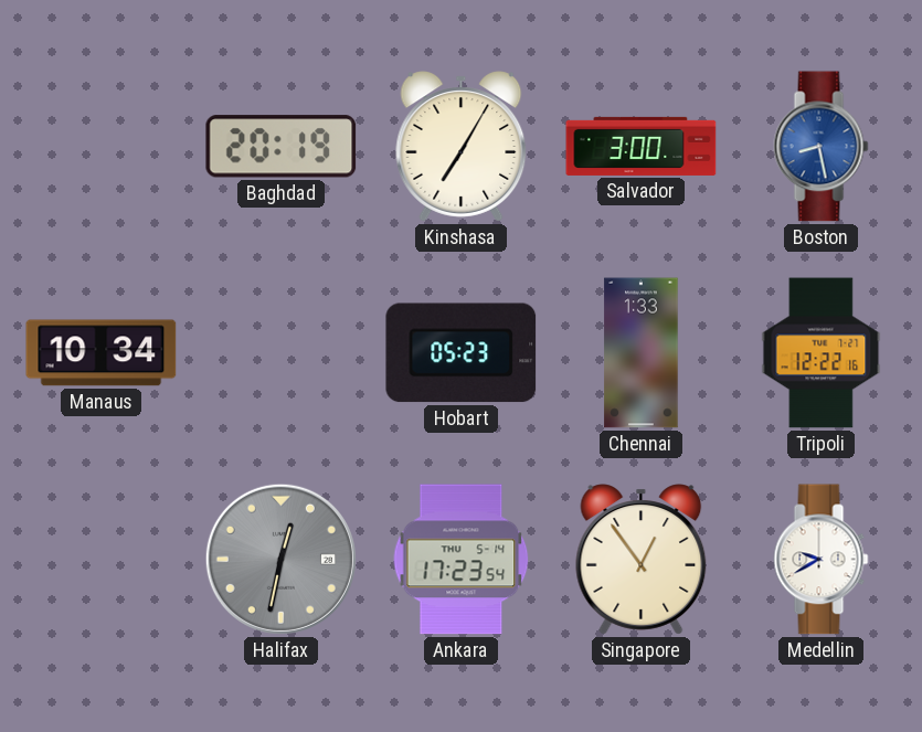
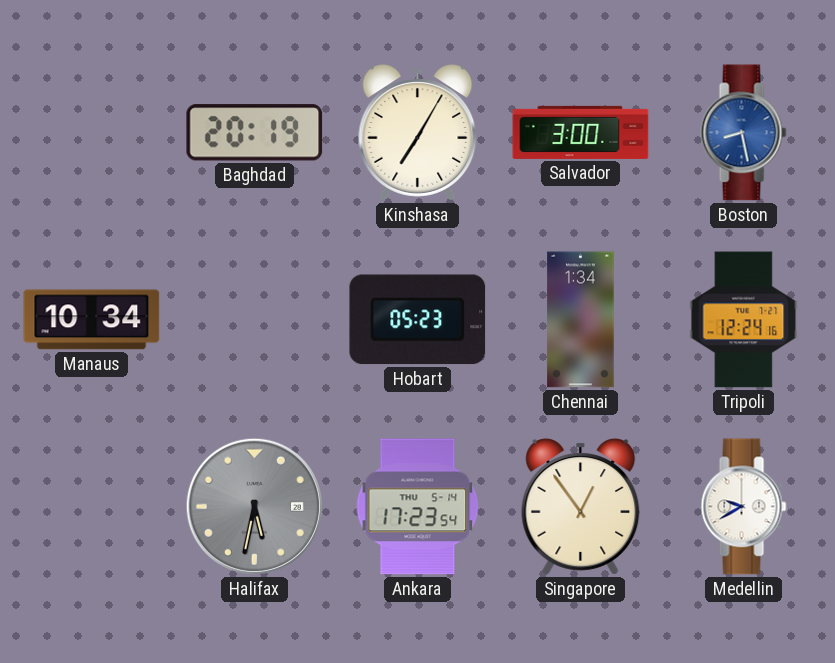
Chennai: 1:33 -> 1:34 (581, 320)
Tripoli: 12:22 -> 12:24 (744, 320)
Halifax: 12:32 -> 5:32 (254, 506)
